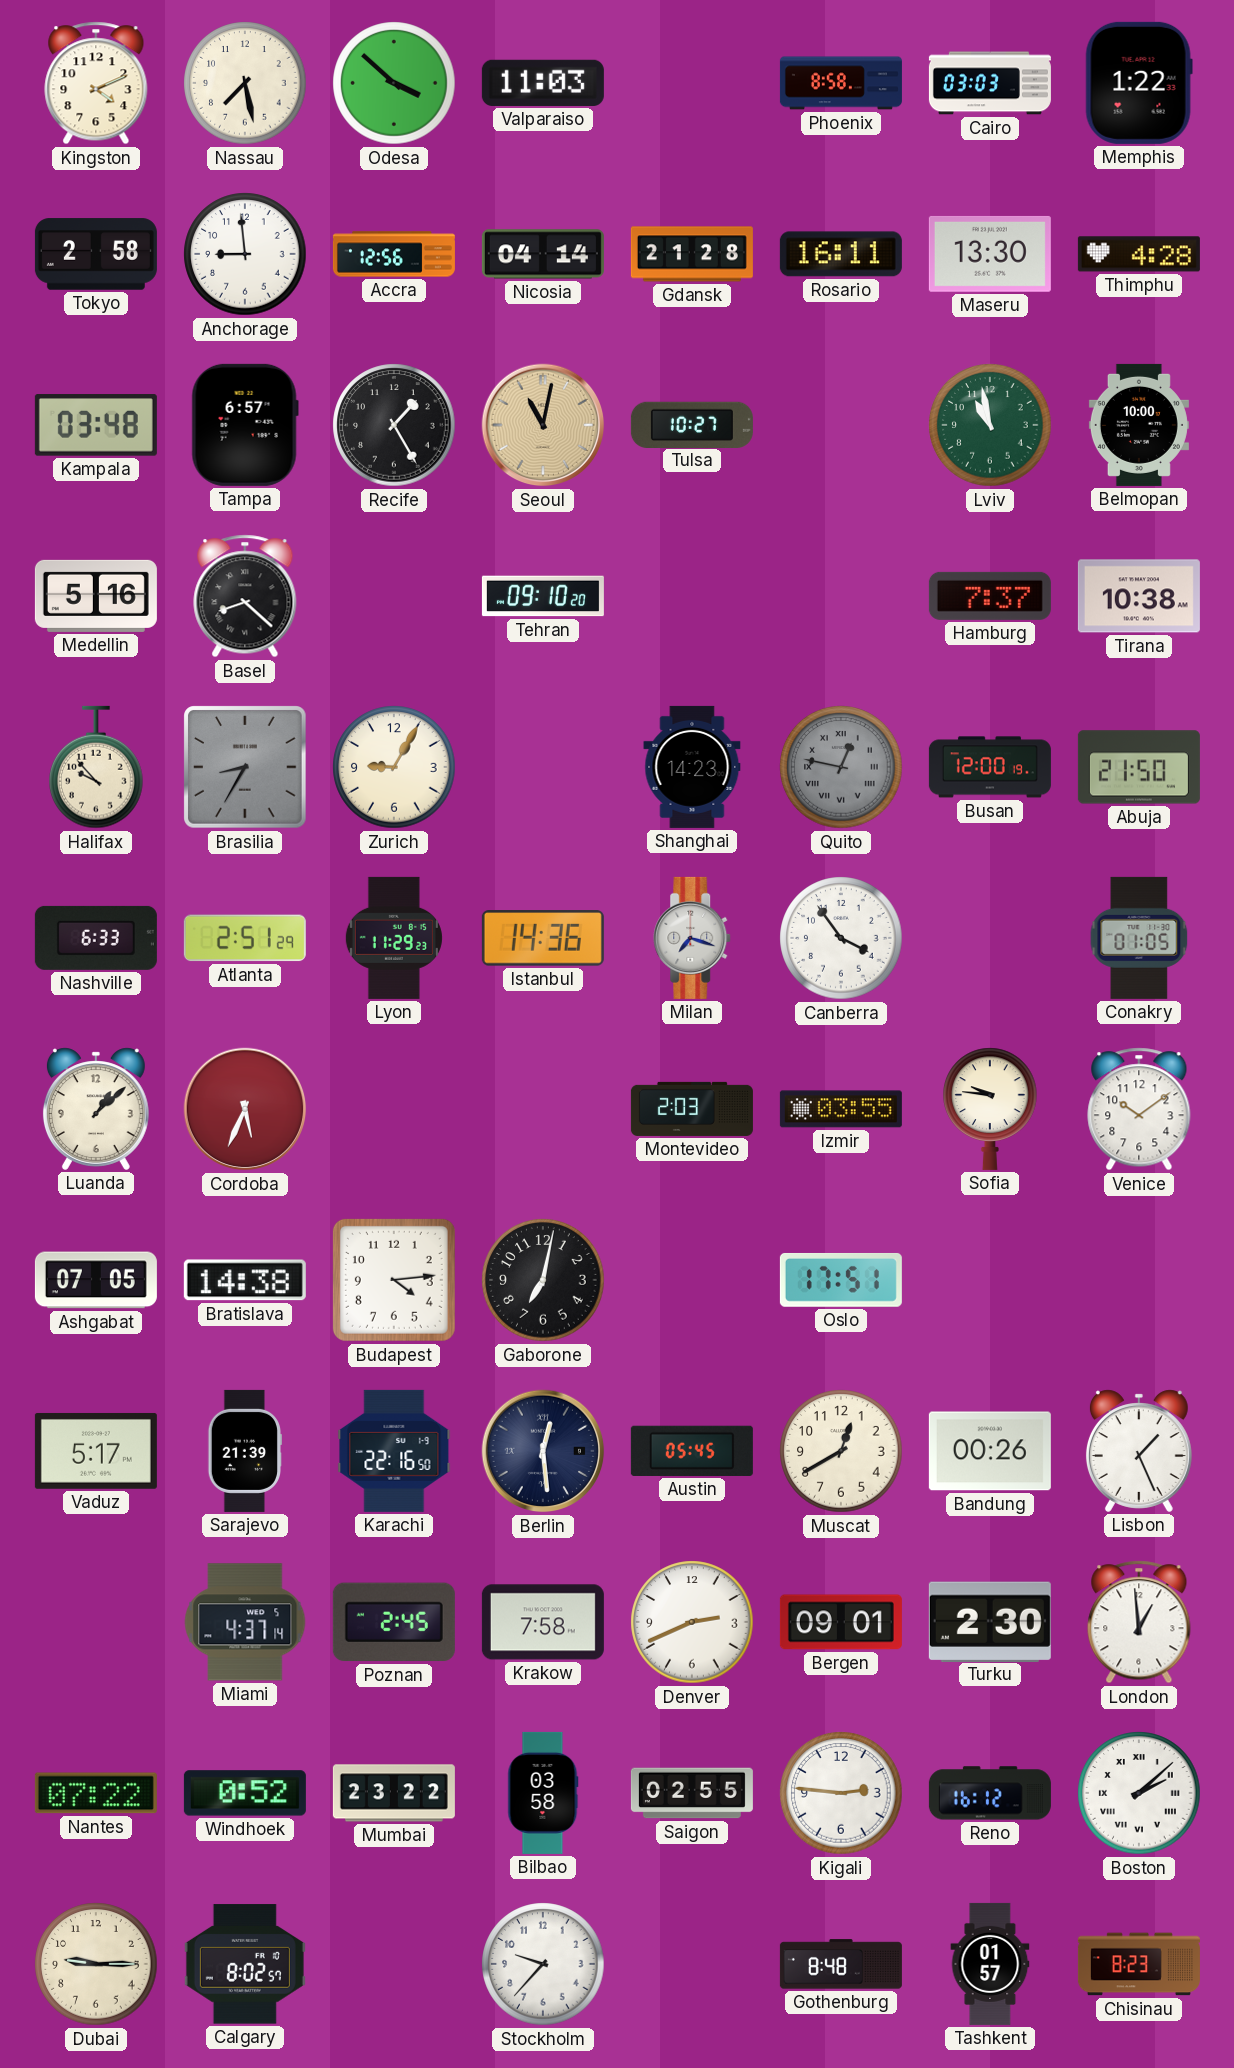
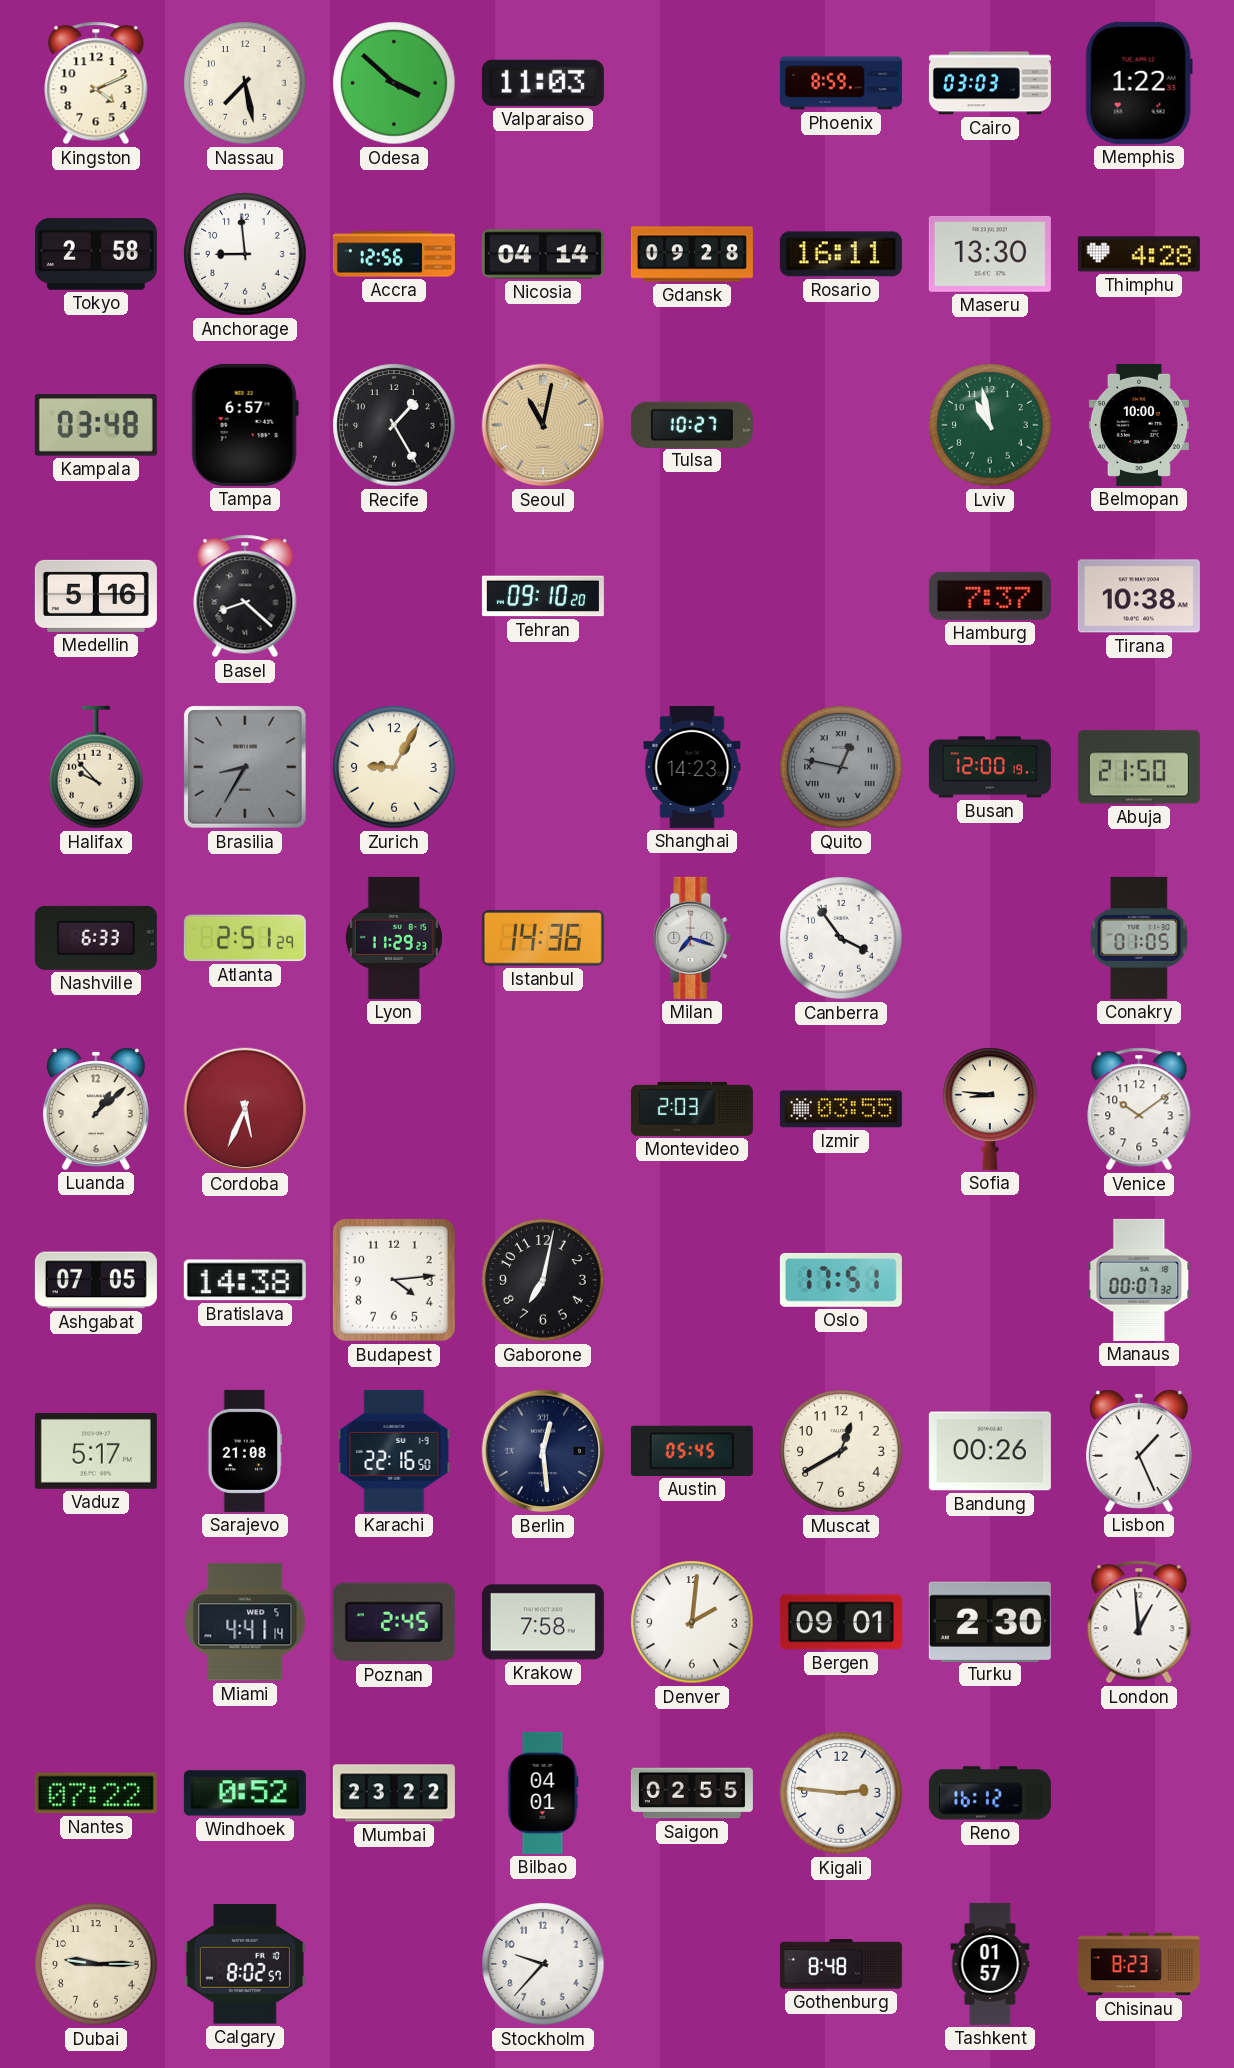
Phoenix: 8:58 -> 8:59 (841, 83)
Gdansk: 21:28 -> 09:28 (692, 254)
Sofia: 9:46 -> 8:46 (990, 1109)
Manaus: none -> 00:07 (1139, 1280)
Sarajevo: 21:39 -> 21:08 (244, 1451)
Miami: 4:37 -> 4:41 (245, 1622)
Denver: 2:41 -> 2:01 (692, 1622)
Bilbao: 03:58 -> 04:01 (543, 1793)
Boston: 2:08 -> none (1139, 1793)
